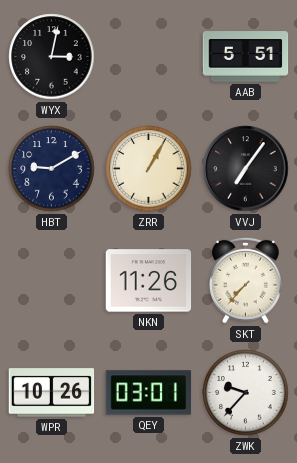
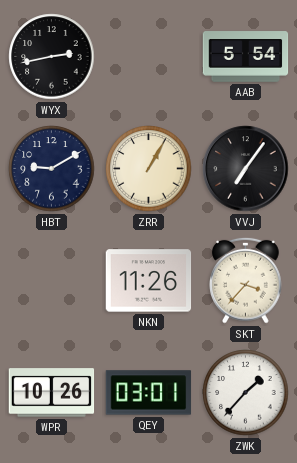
WYX: 3:02 -> 2:43 (52, 57)
AAB: 5:51 -> 5:54 (246, 57)
SKT: 7:37 -> 3:37 (246, 280)
ZWK: 9:37 -> 1:37 (246, 393)
